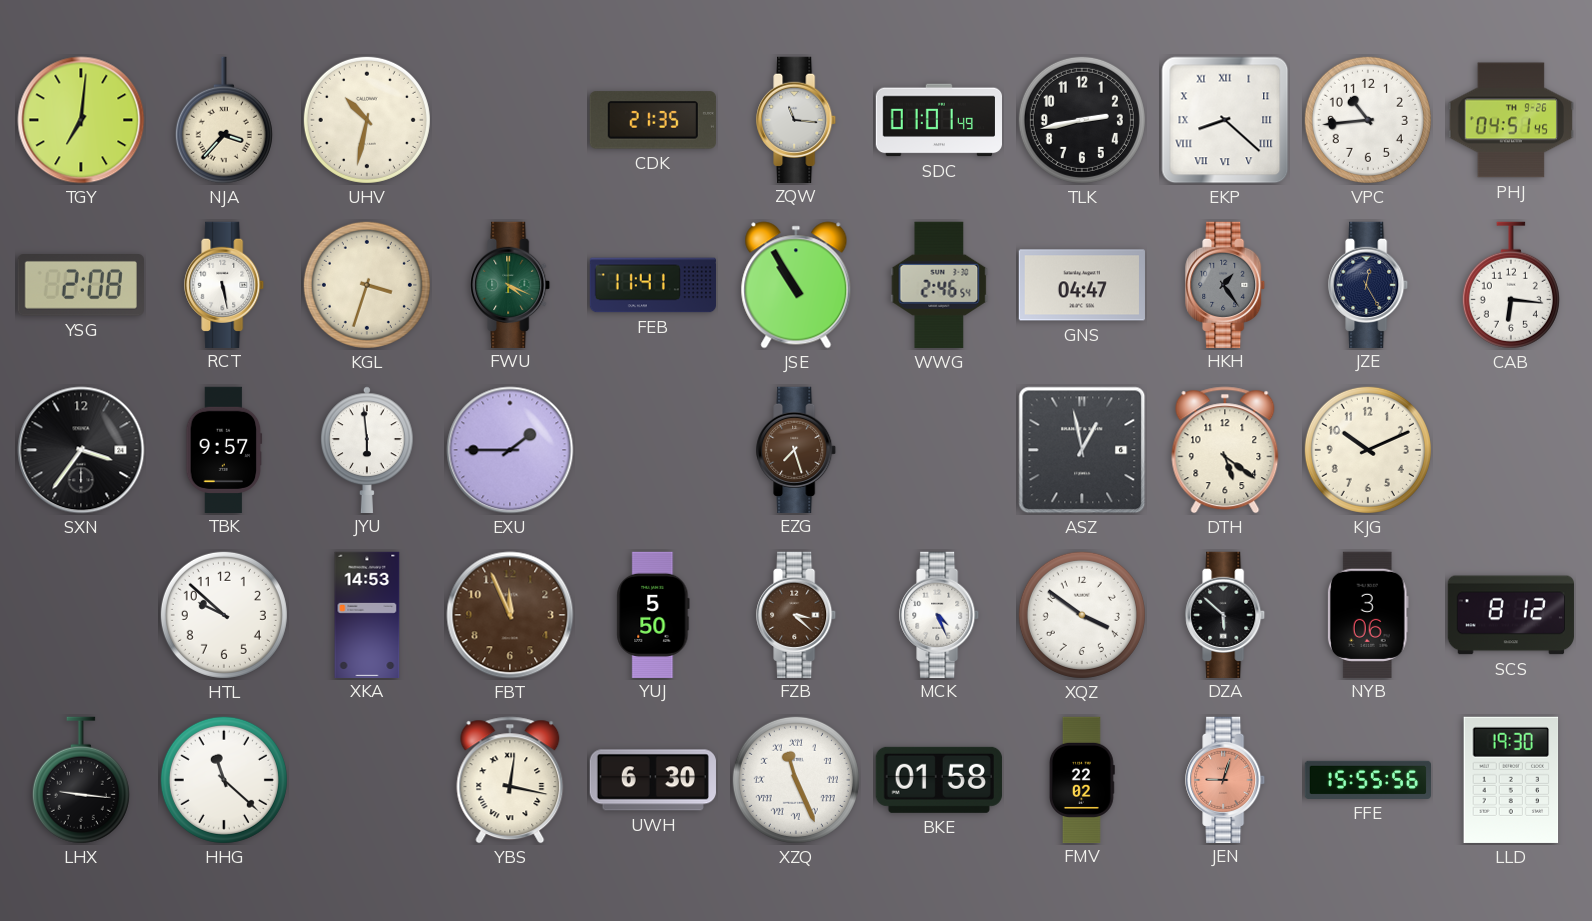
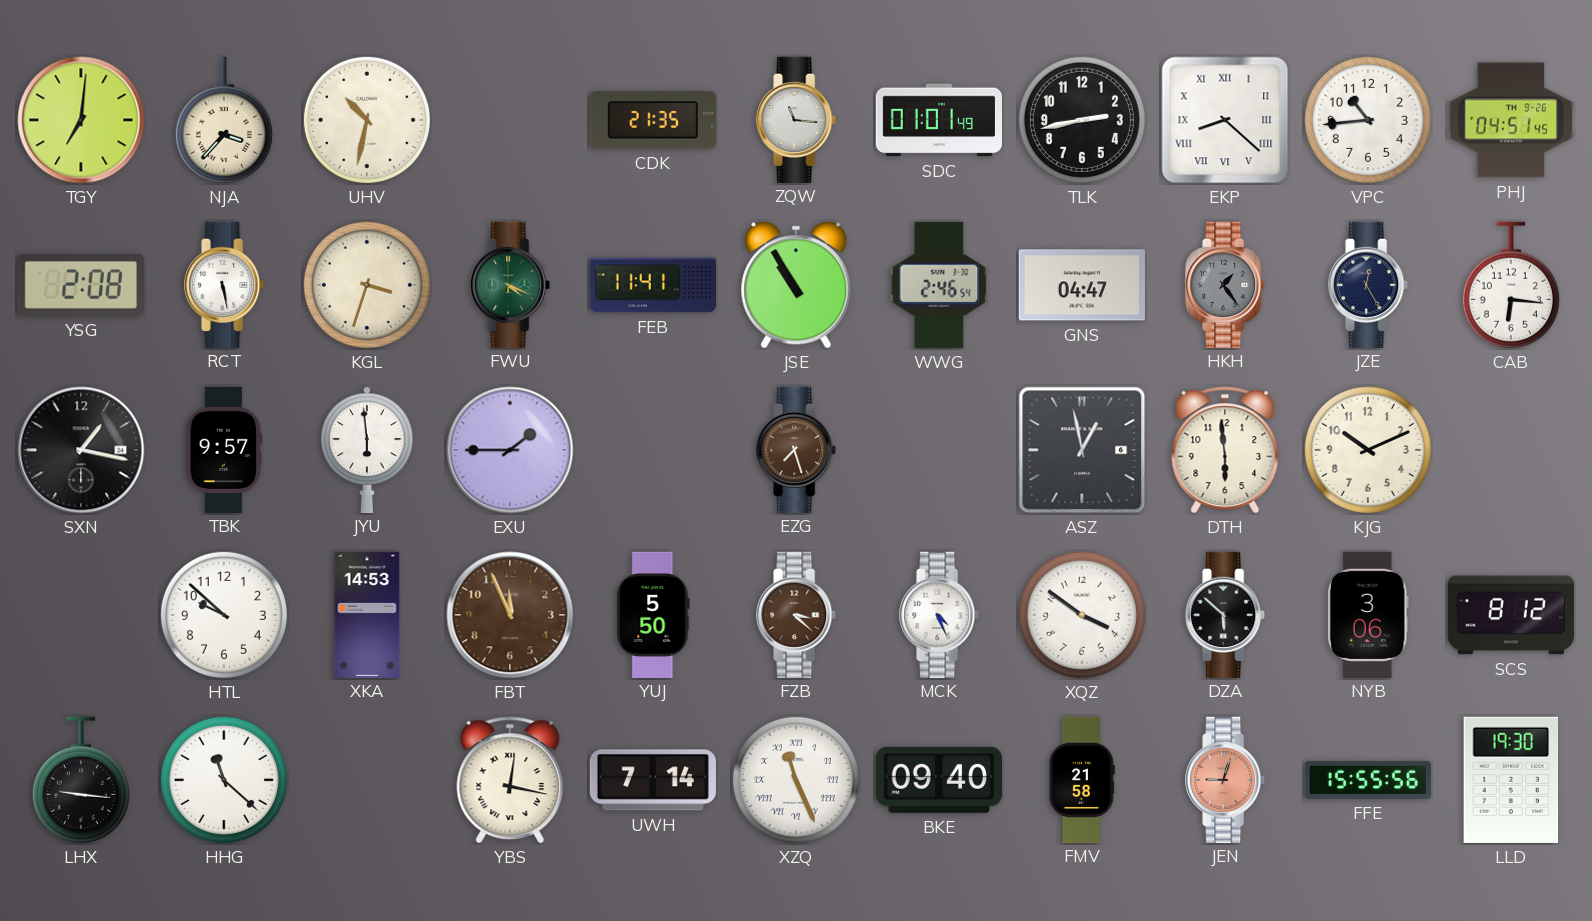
SXN: 3:36 -> 1:17 (81, 450)
DTH: 5:21 -> 5:59 (1225, 450)
UWH: 6:30 -> 7:14 (653, 780)
BKE: 01:58 -> 09:40 (939, 780)
FMV: 22:02 -> 21:58 (1082, 779)
